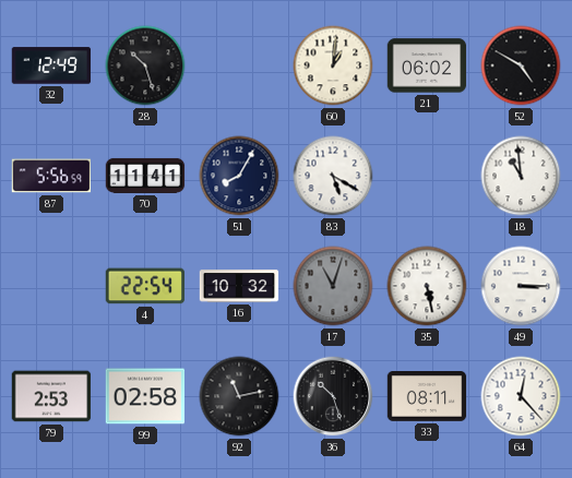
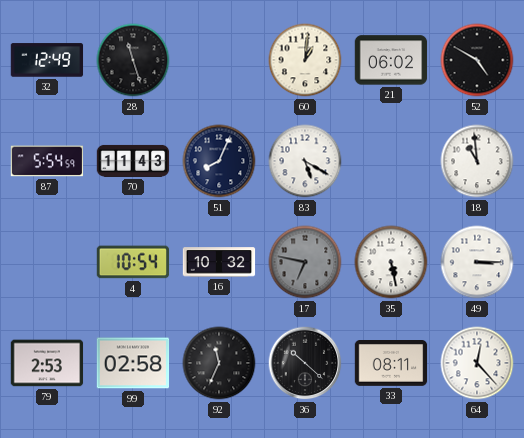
28: 10:27 -> 11:27 (133, 60)
87: 5:56 -> 5:54 (47, 161)
70: 11:41 -> 11:43 (133, 161)
51: 8:05 -> 8:04 (219, 161)
4: 22:54 -> 10:54 (133, 262)
17: 11:03 -> 6:47 (305, 262)
92: 11:13 -> 11:34 (219, 363)
36: 10:27 -> 10:22 (305, 363)
